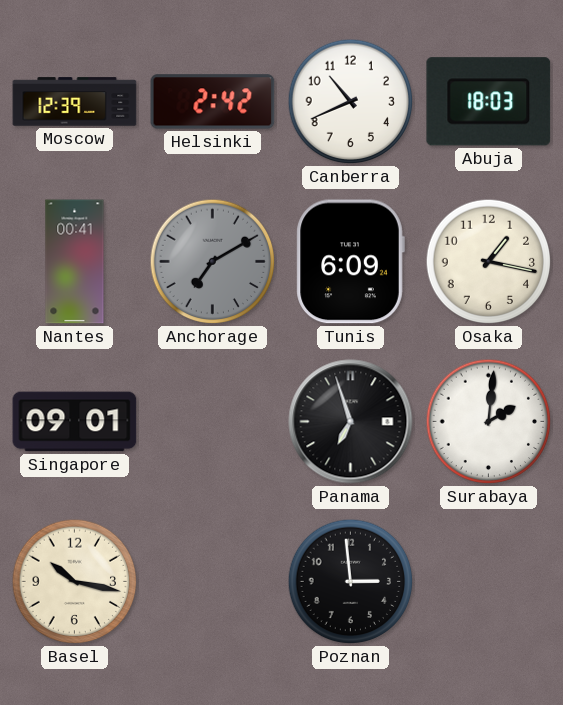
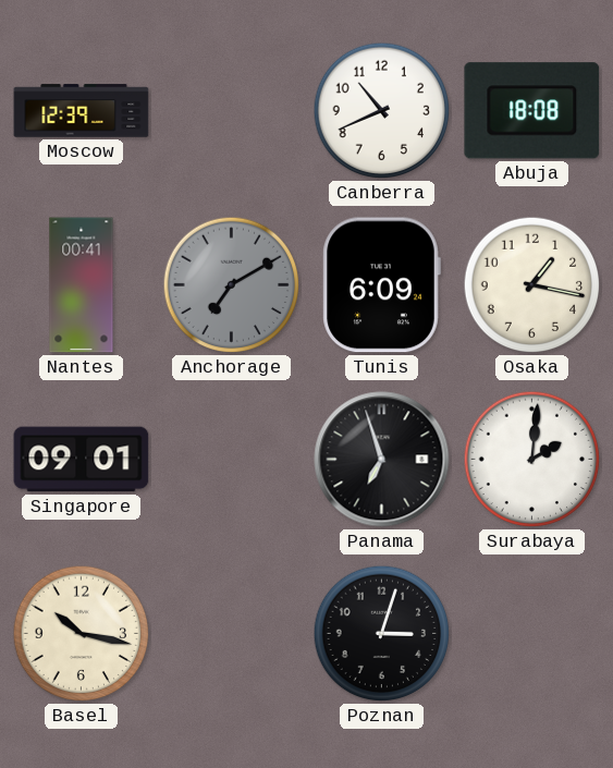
Helsinki: 2:42 -> none (213, 102)
Abuja: 18:03 -> 18:08 (532, 111)
Poznan: 2:59 -> 3:03 (382, 634)
